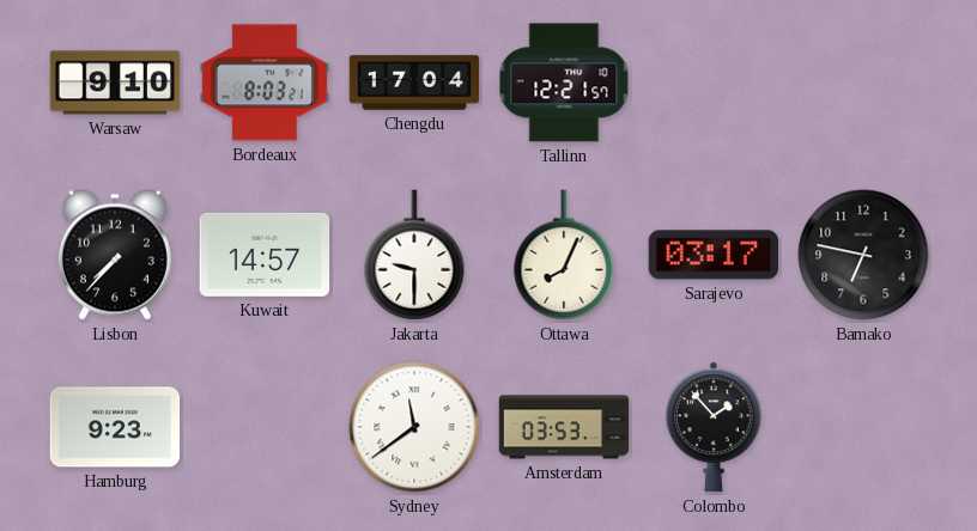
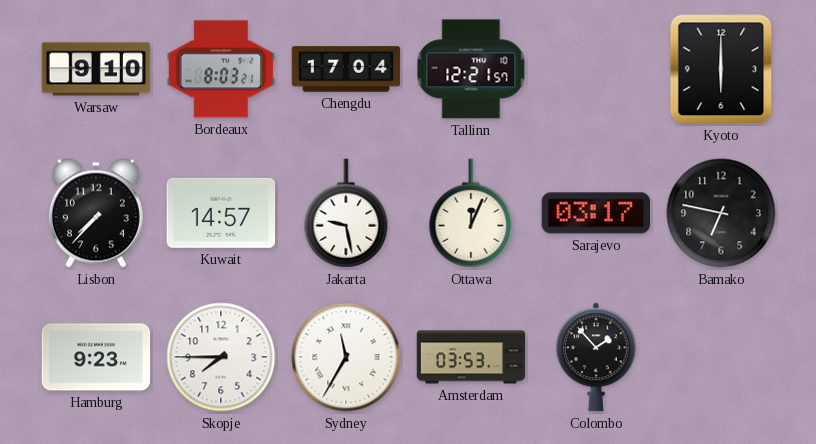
Kyoto: none -> 6:00 (721, 69)
Jakarta: 9:30 -> 9:28 (346, 213)
Ottawa: 8:04 -> 12:04 (471, 213)
Skopje: none -> 7:45 (221, 357)
Sydney: 11:39 -> 11:35 (346, 357)
